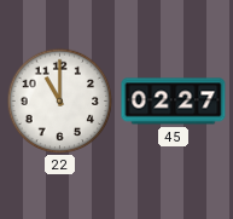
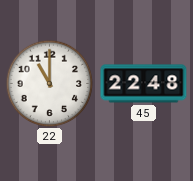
45: 02:27 -> 22:48 (144, 84)
